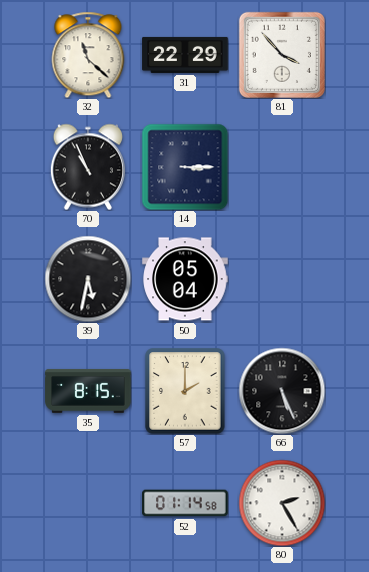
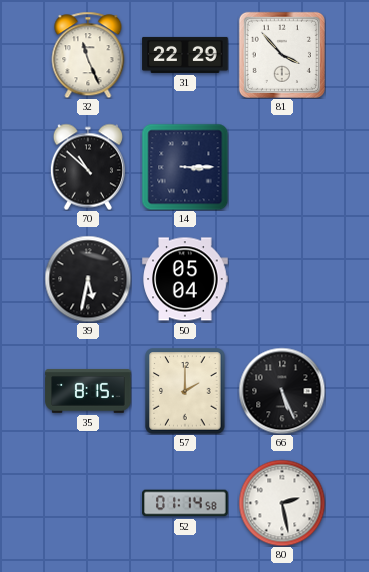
32: 11:22 -> 11:26 (88, 55)
70: 10:56 -> 10:52 (88, 167)
80: 2:25 -> 2:28 (282, 503)
